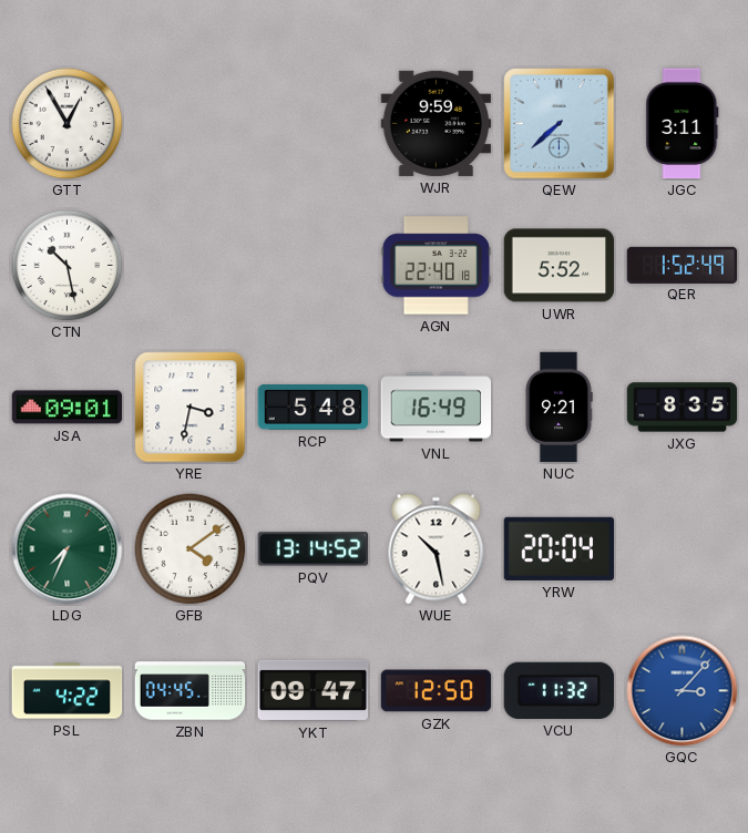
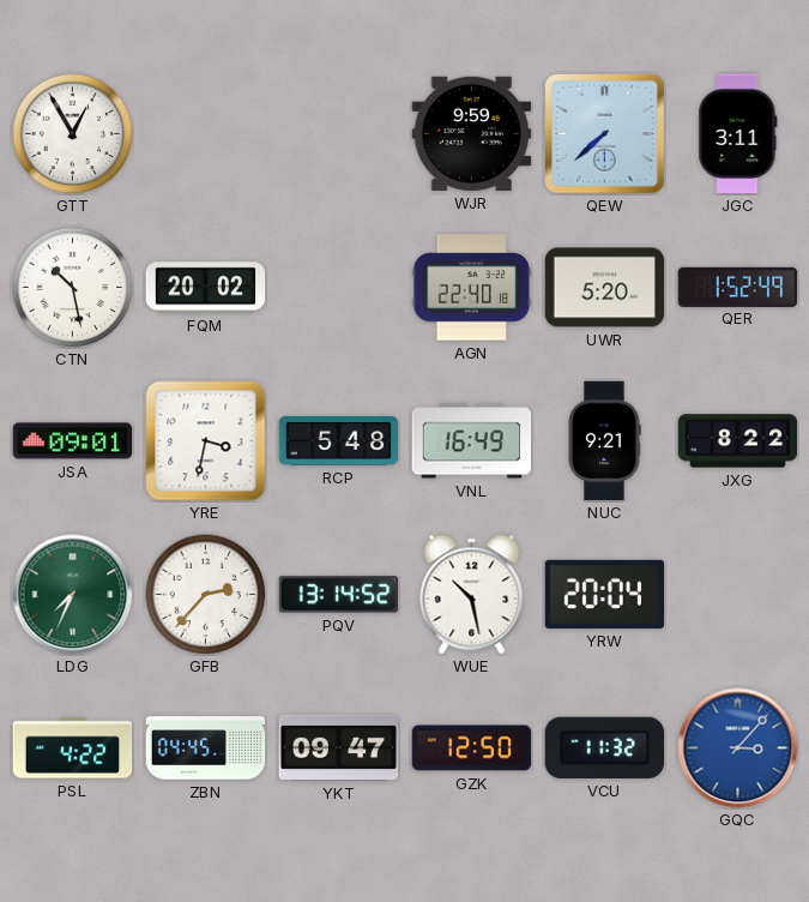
FQM: none -> 20:02 (206, 288)
UWR: 5:52 -> 5:20 (605, 288)
JXG: 8:35 -> 8:22 (738, 441)
GFB: 4:09 -> 2:37 (206, 595)
